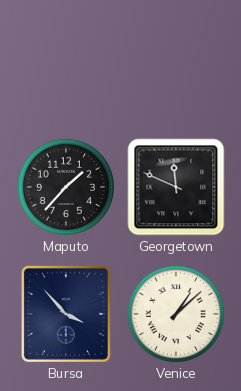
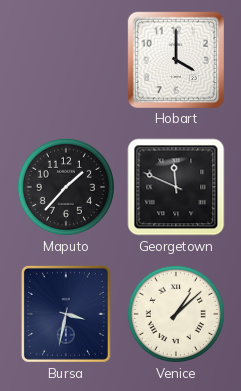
Hobart: none -> 4:00 (176, 60)
Bursa: 3:53 -> 3:32 (66, 314)
